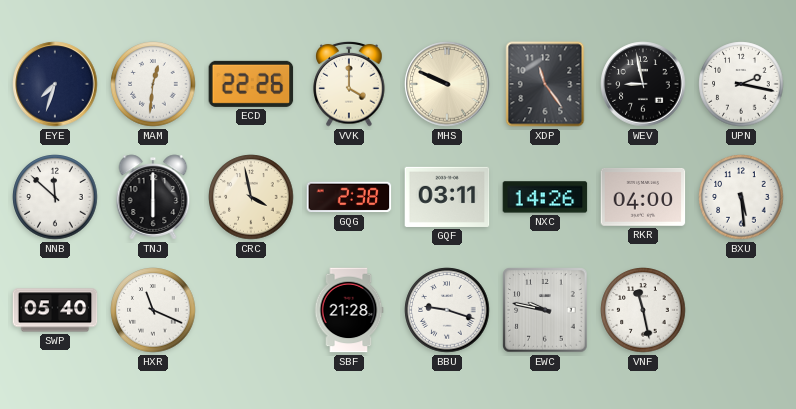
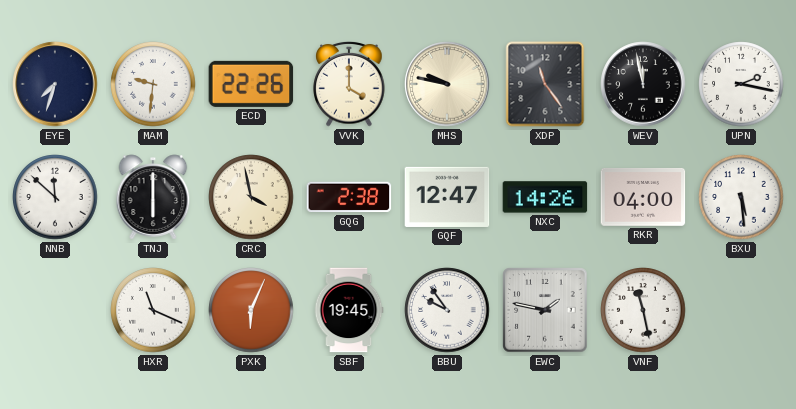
MAM: 12:31 -> 9:31 (153, 84)
MHS: 9:49 -> 9:47 (447, 84)
WEV: 8:58 -> 11:58 (643, 84)
GQF: 03:11 -> 12:47 (447, 197)
SWP: 05:40 -> none (55, 310)
PXK: none -> 6:04 (251, 310)
SBF: 21:28 -> 19:45 (349, 310)
BBU: 9:18 -> 9:54 (447, 310)
EWC: 9:47 -> 1:47 (545, 310)
